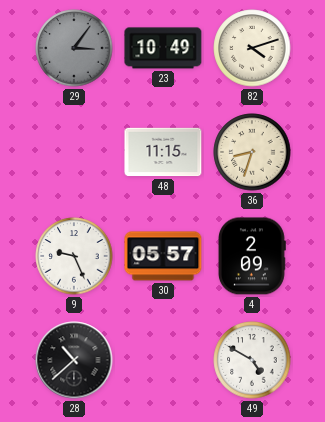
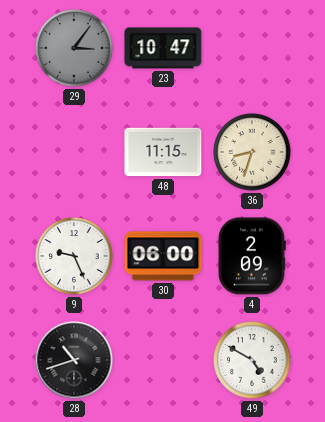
23: 10:49 -> 10:47 (163, 48)
82: 4:12 -> none (252, 48)
30: 05:57 -> 06:00 (163, 256)
28: 10:38 -> 10:42 (74, 360)
